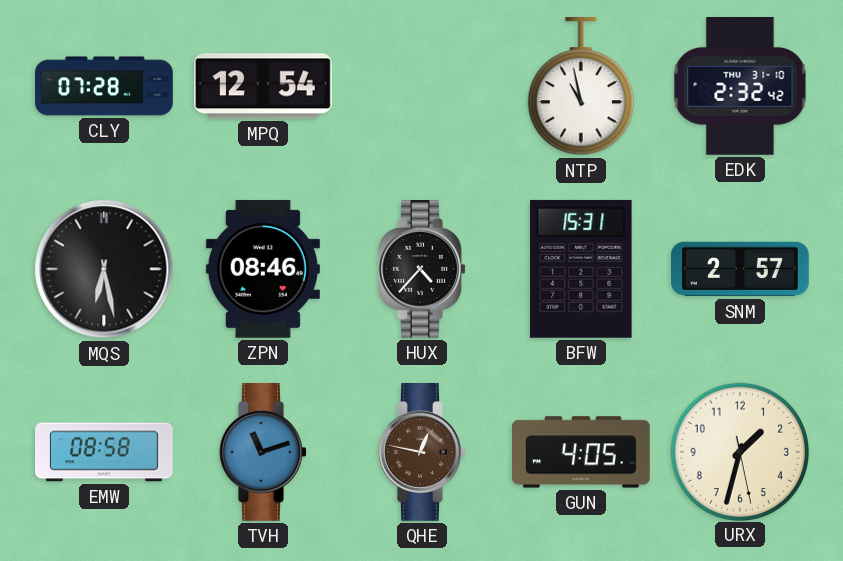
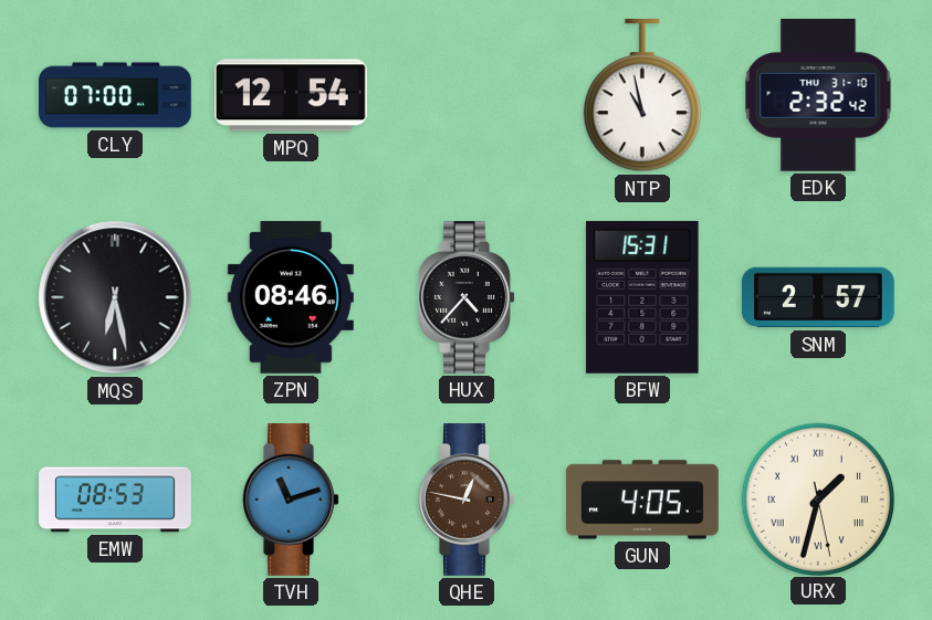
CLY: 07:28 -> 07:00 (115, 95)
EMW: 08:58 -> 08:53 (115, 500)
URX numerals: Arabic -> Roman (817, 498)
